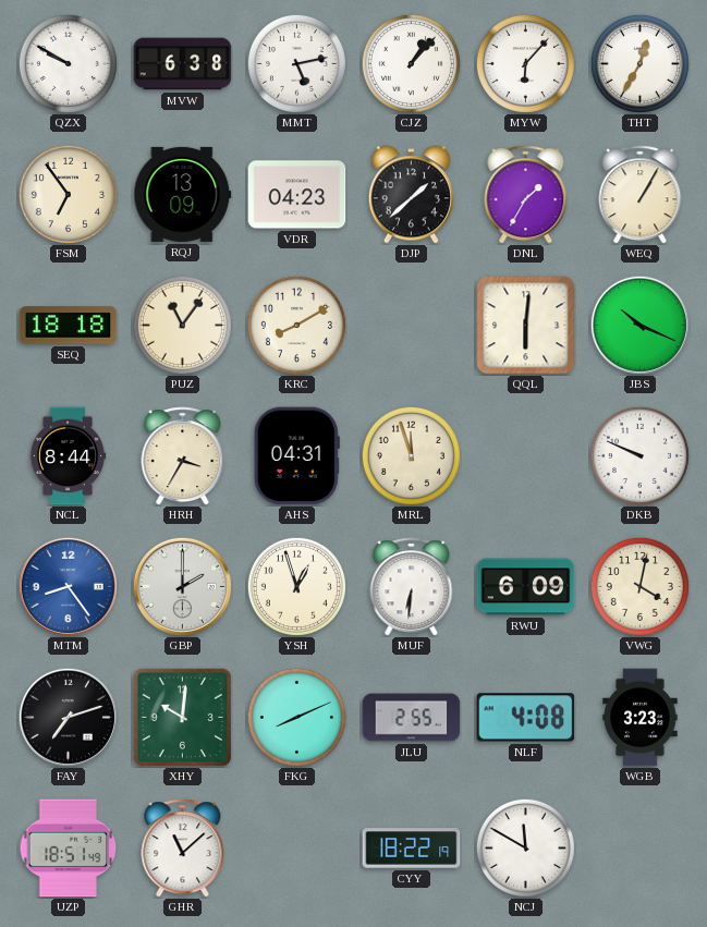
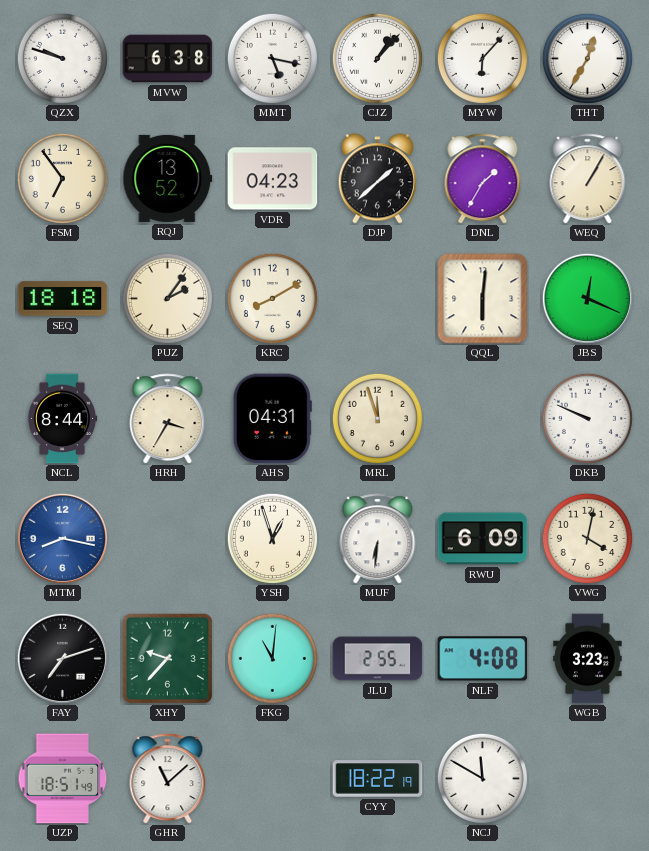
QZX: 9:50 -> 9:48 (62, 58)
MMT: 5:13 -> 5:17 (272, 58)
RQJ: 13:09 -> 13:52 (168, 178)
PUZ: 11:06 -> 2:06 (167, 298)
JBS: 10:19 -> 12:19 (587, 298)
MTM: 8:24 -> 8:17 (62, 538)
GBP: 2:00 -> none (182, 586)
XHY: 10:01 -> 9:37 (167, 658)
FKG: 8:11 -> 11:01 (272, 658)
